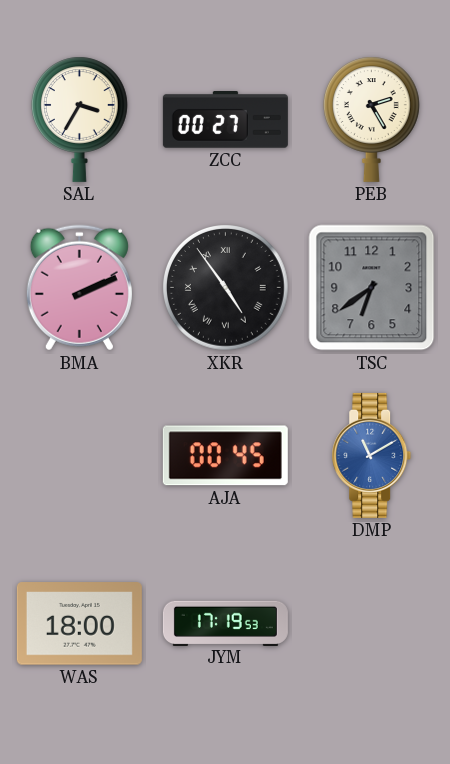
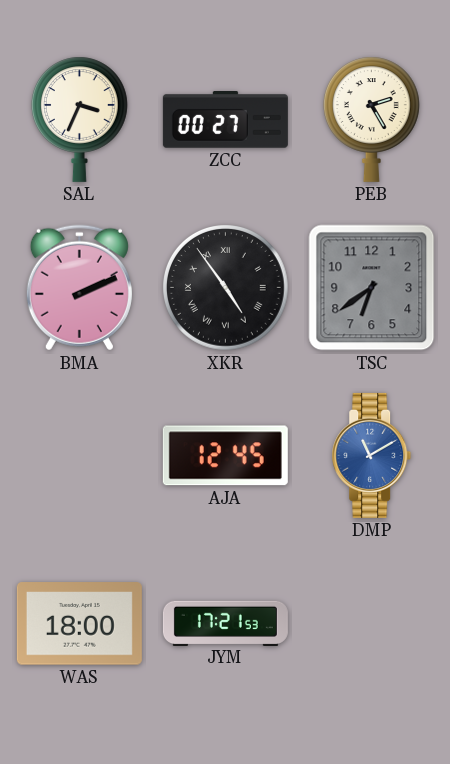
SAL: 3:35 -> 3:34 (79, 119)
AJA: 00:45 -> 12:45 (225, 456)
JYM: 17:19 -> 17:21 (225, 623)
